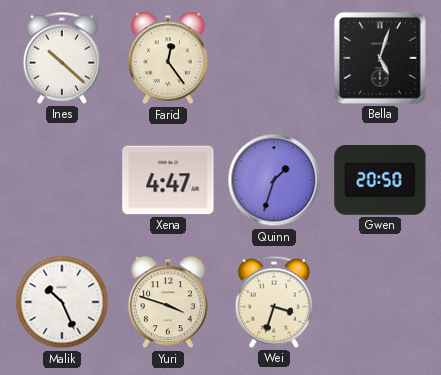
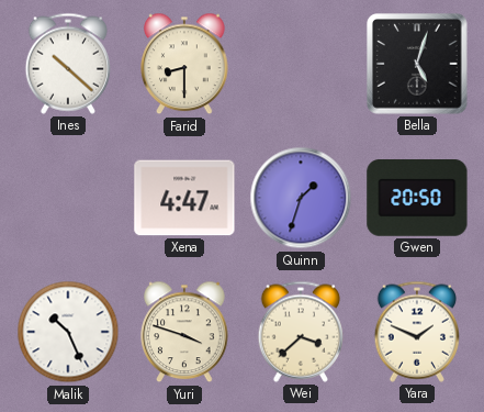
Farid: 12:24 -> 8:30 (184, 64)
Wei: 3:33 -> 3:38 (300, 332)
Yara: none -> 1:49 (416, 332)
